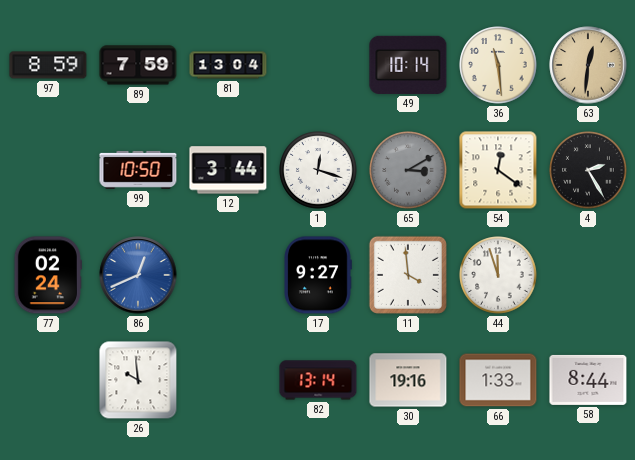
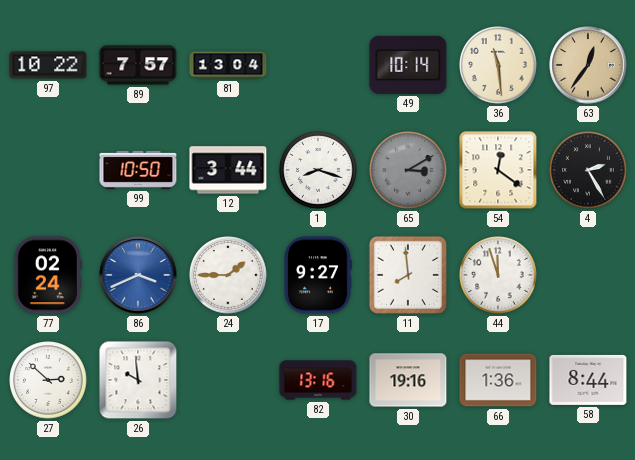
97: 8:59 -> 10:22 (48, 65)
89: 7:59 -> 7:57 (138, 65)
63: 12:31 -> 12:36 (588, 65)
1: 12:18 -> 8:18 (318, 170)
86: 12:41 -> 3:41 (138, 275)
24: none -> 1:45 (228, 275)
11: 3:59 -> 7:59 (408, 275)
27: none -> 2:52 (48, 380)
82: 13:14 -> 13:16 (318, 380)
66: 1:33 -> 1:36 (498, 380)
